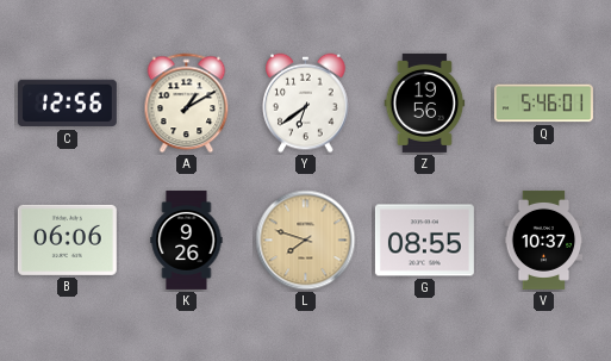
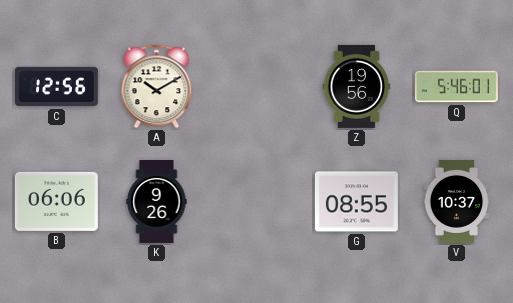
A: 1:10 -> 10:10 (157, 87)
Y: 6:39 -> none (306, 104)
L: 7:48 -> none (306, 241)
